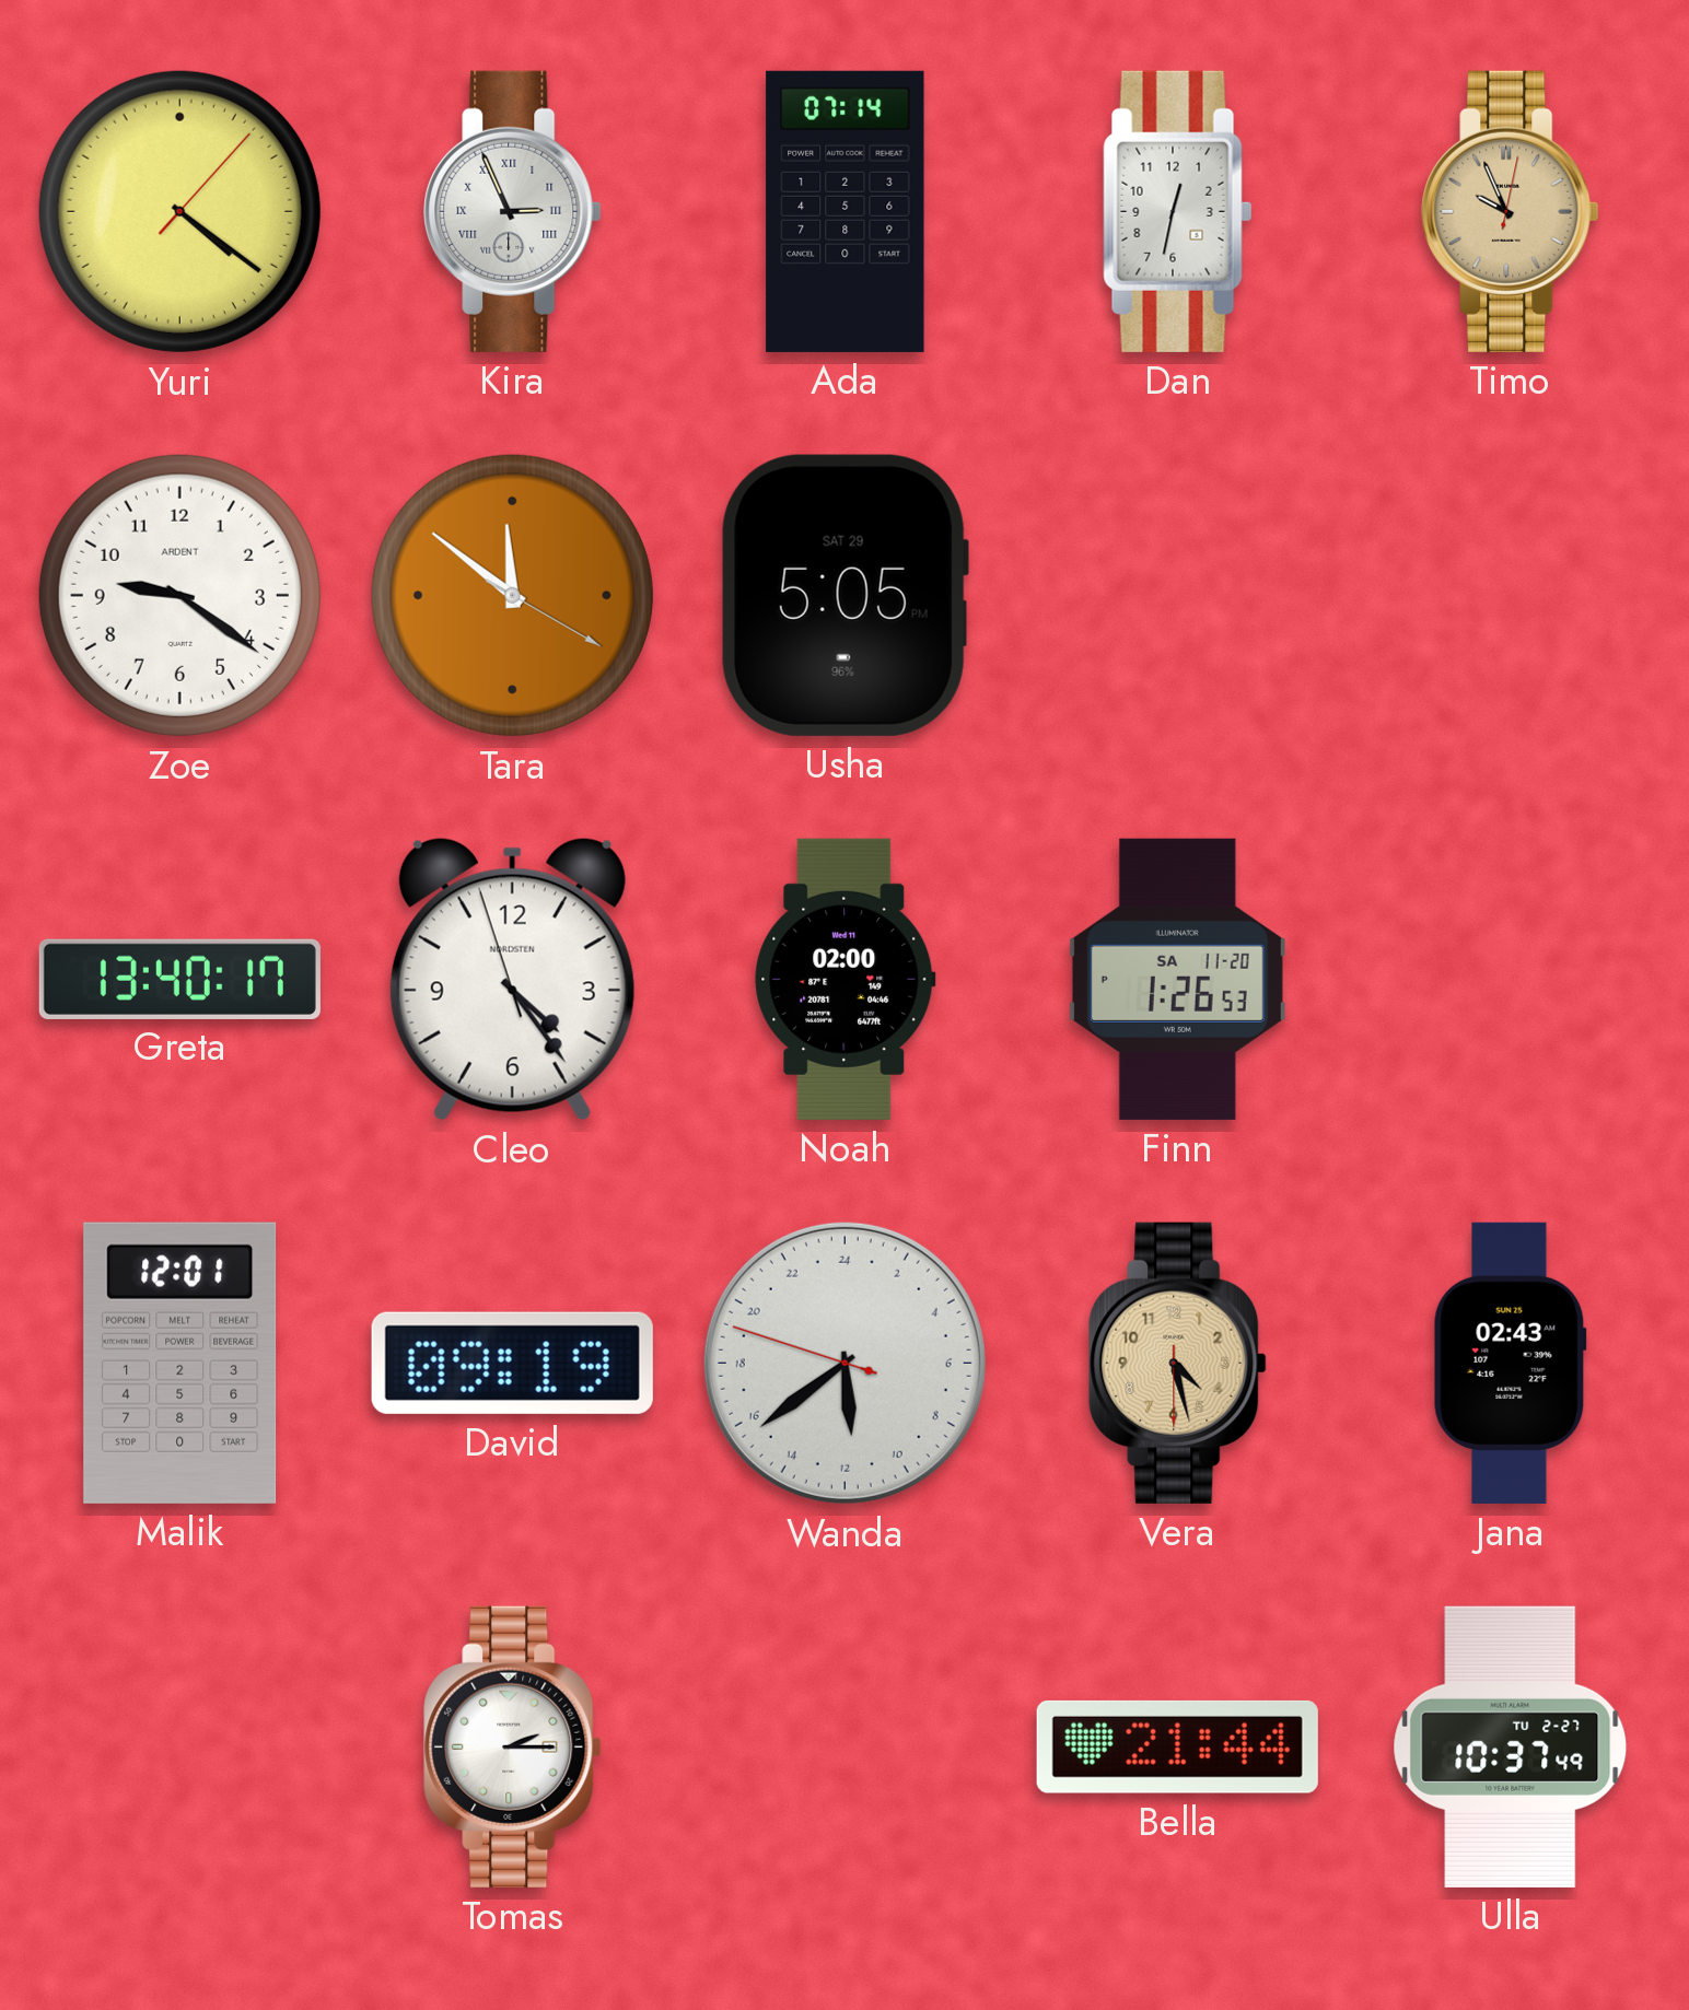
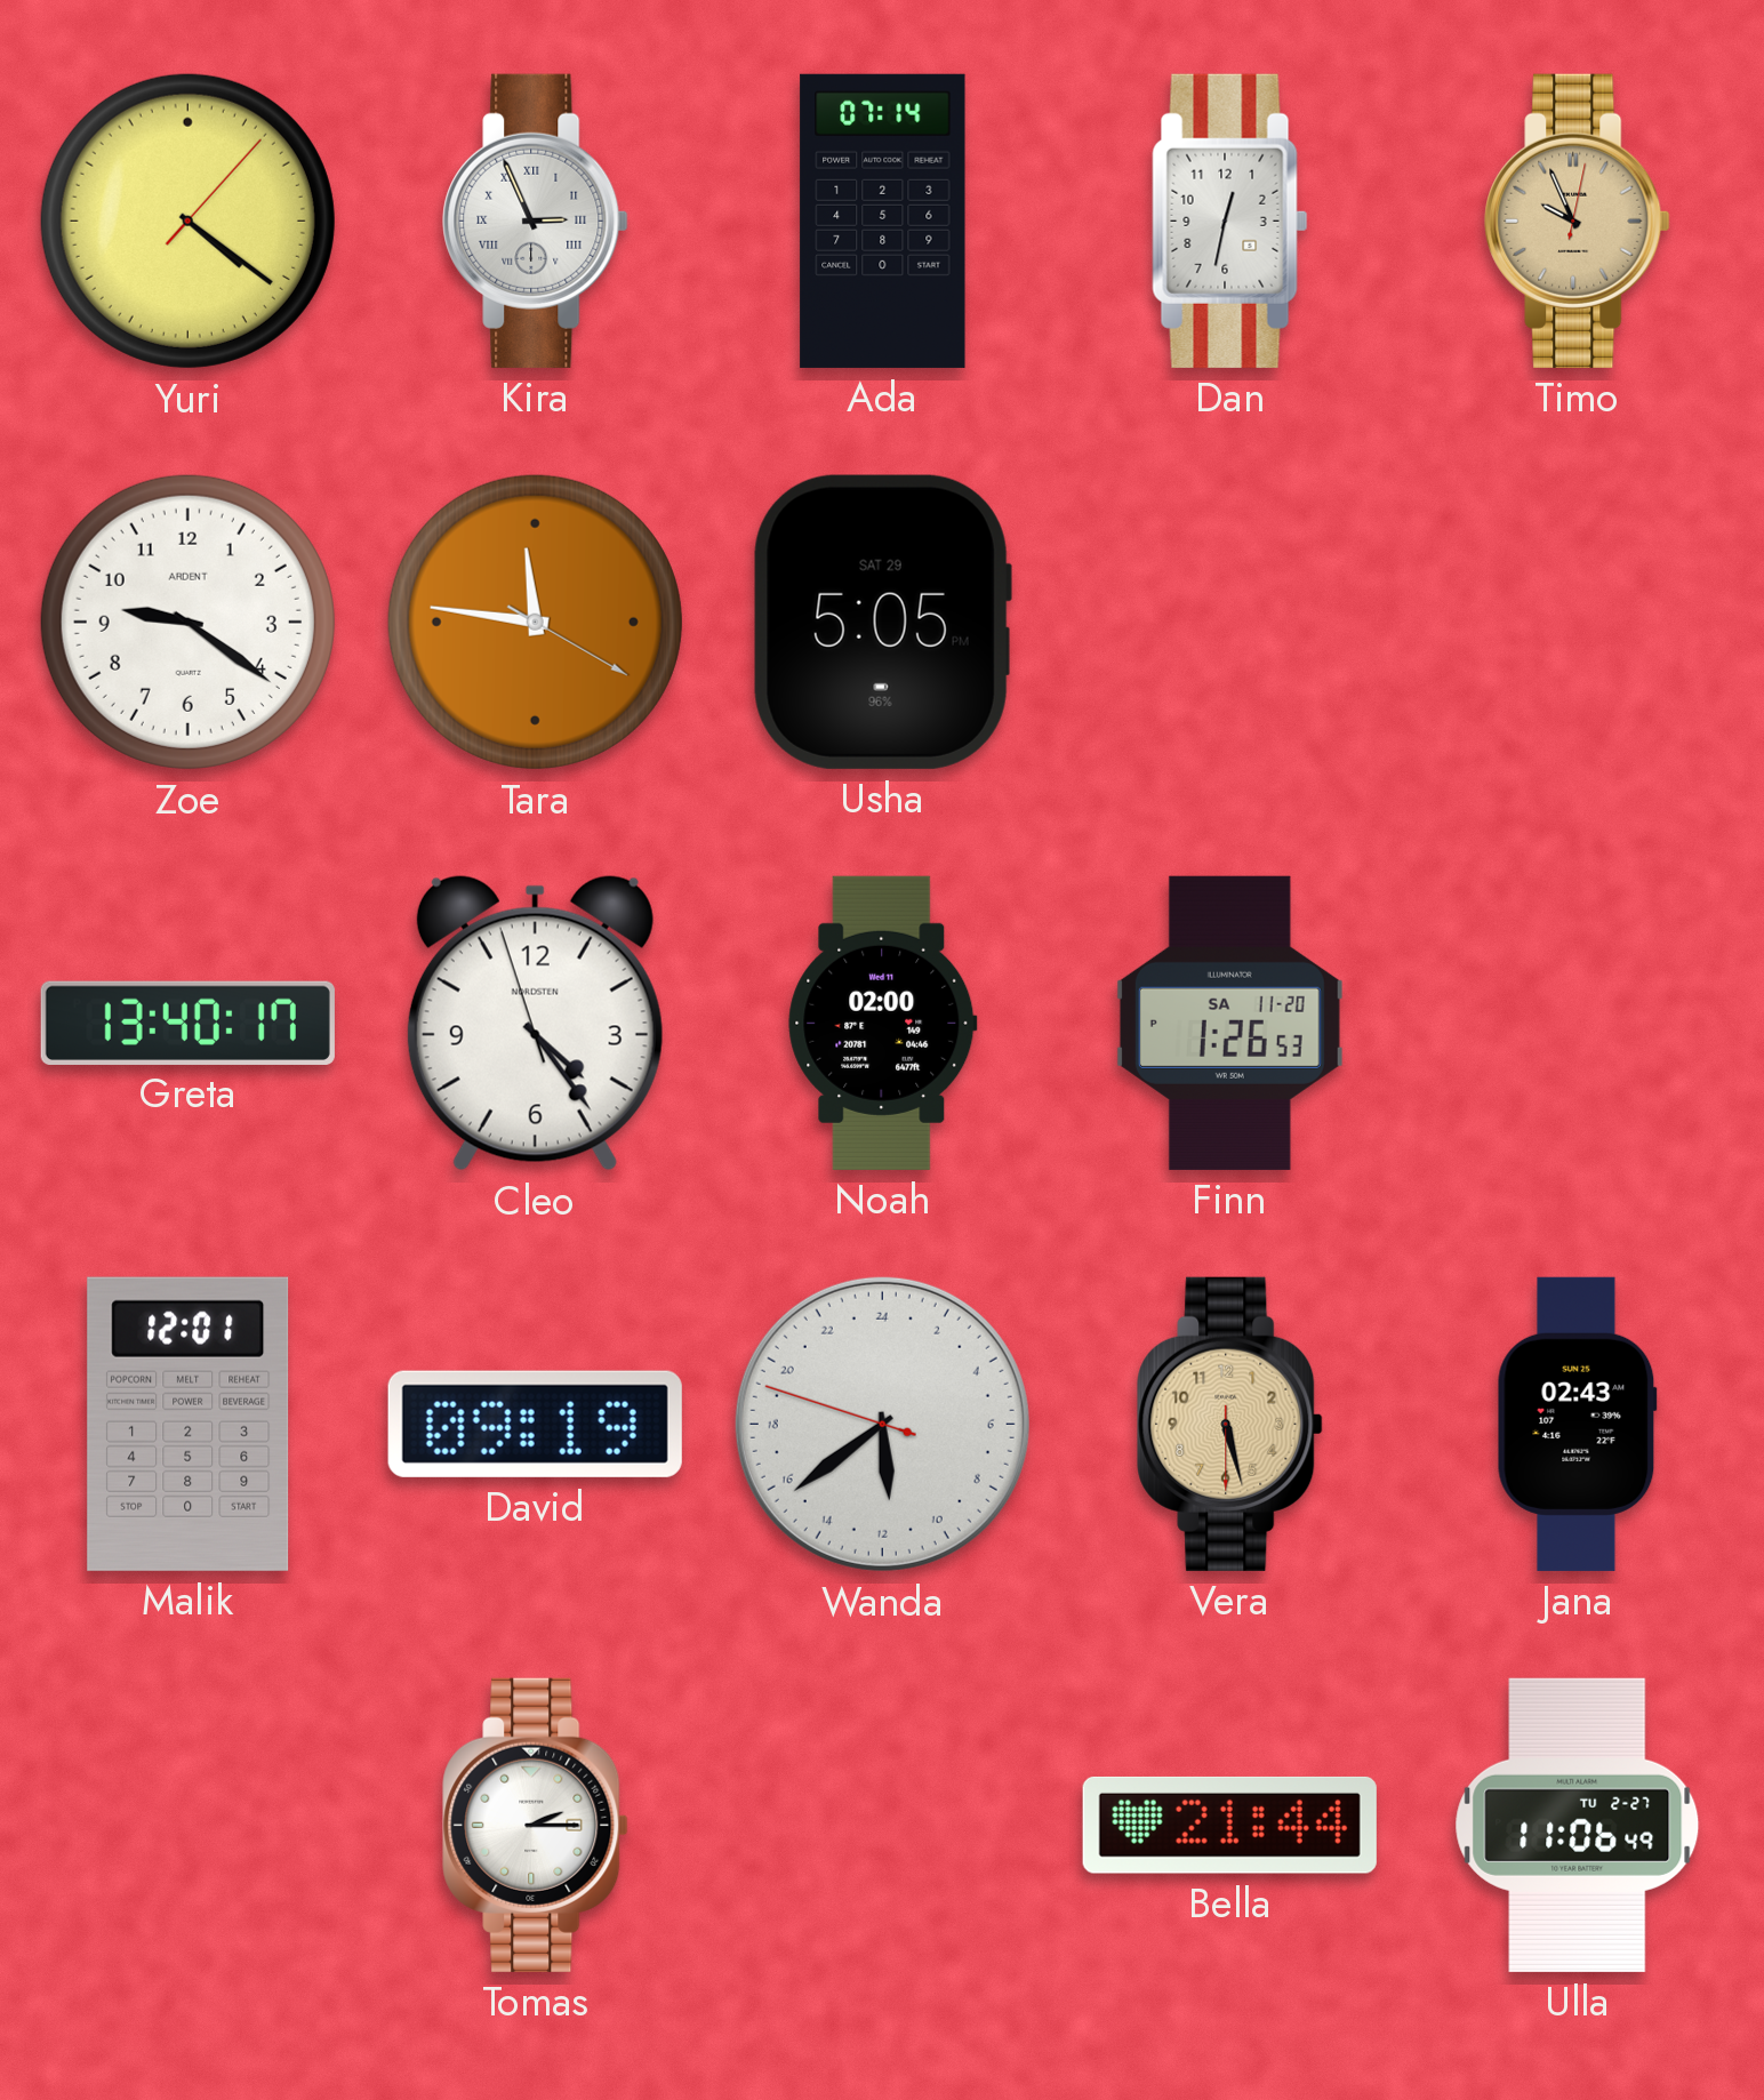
Tara: 11:51 -> 11:46 (535, 622)
Vera: 4:27 -> 5:27 (1230, 1424)
Ulla: 10:37 -> 11:06 (1578, 1825)
